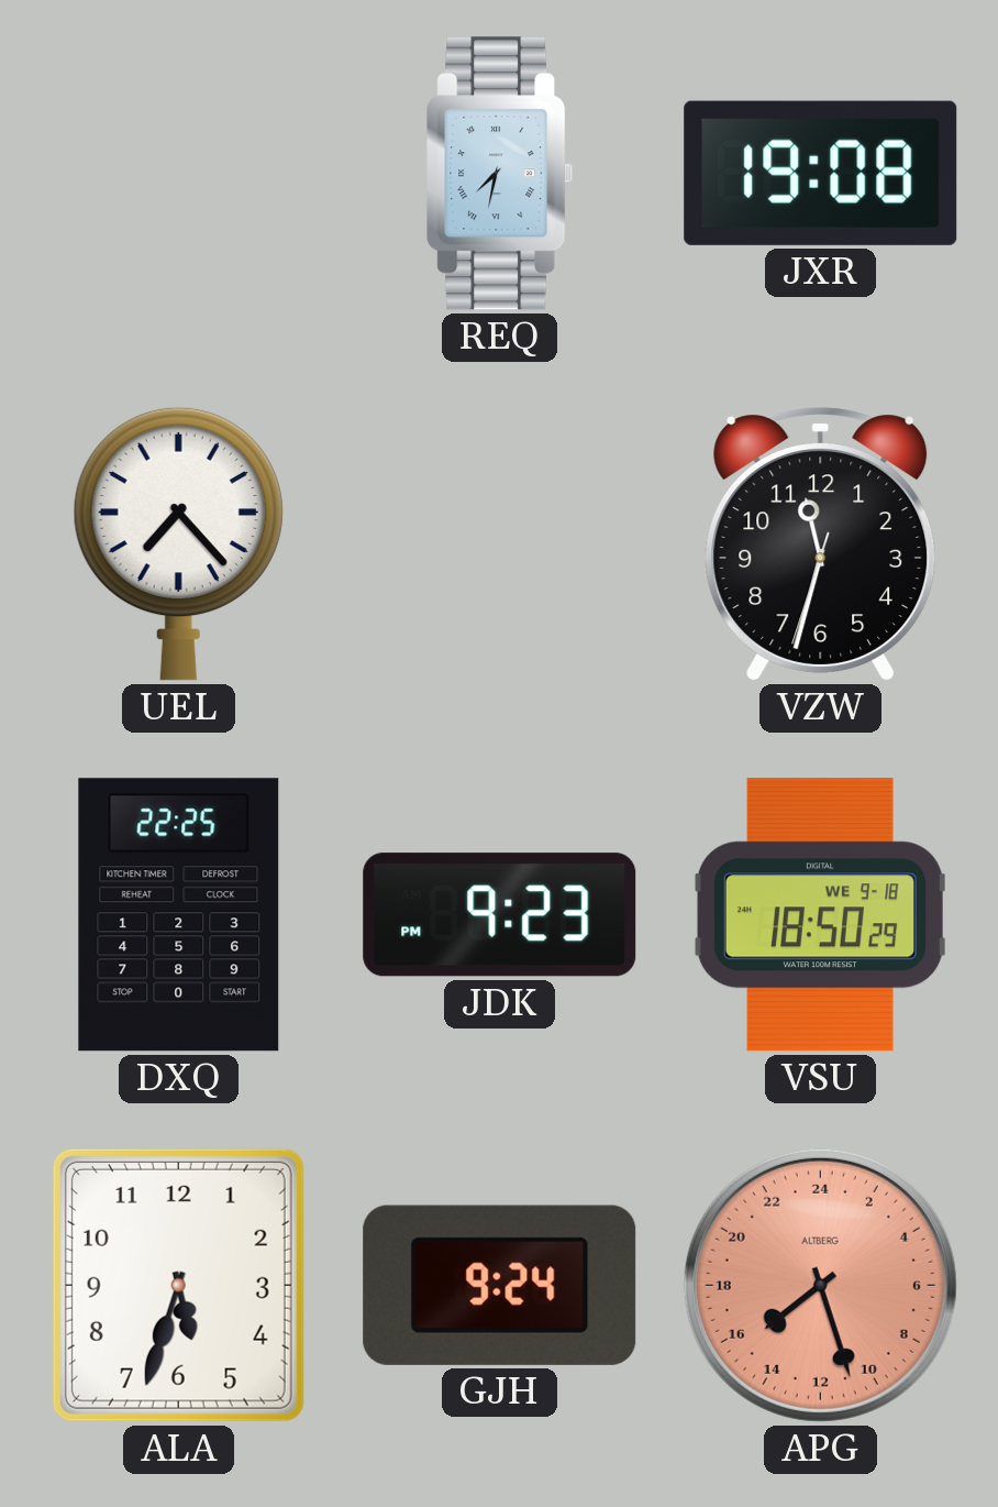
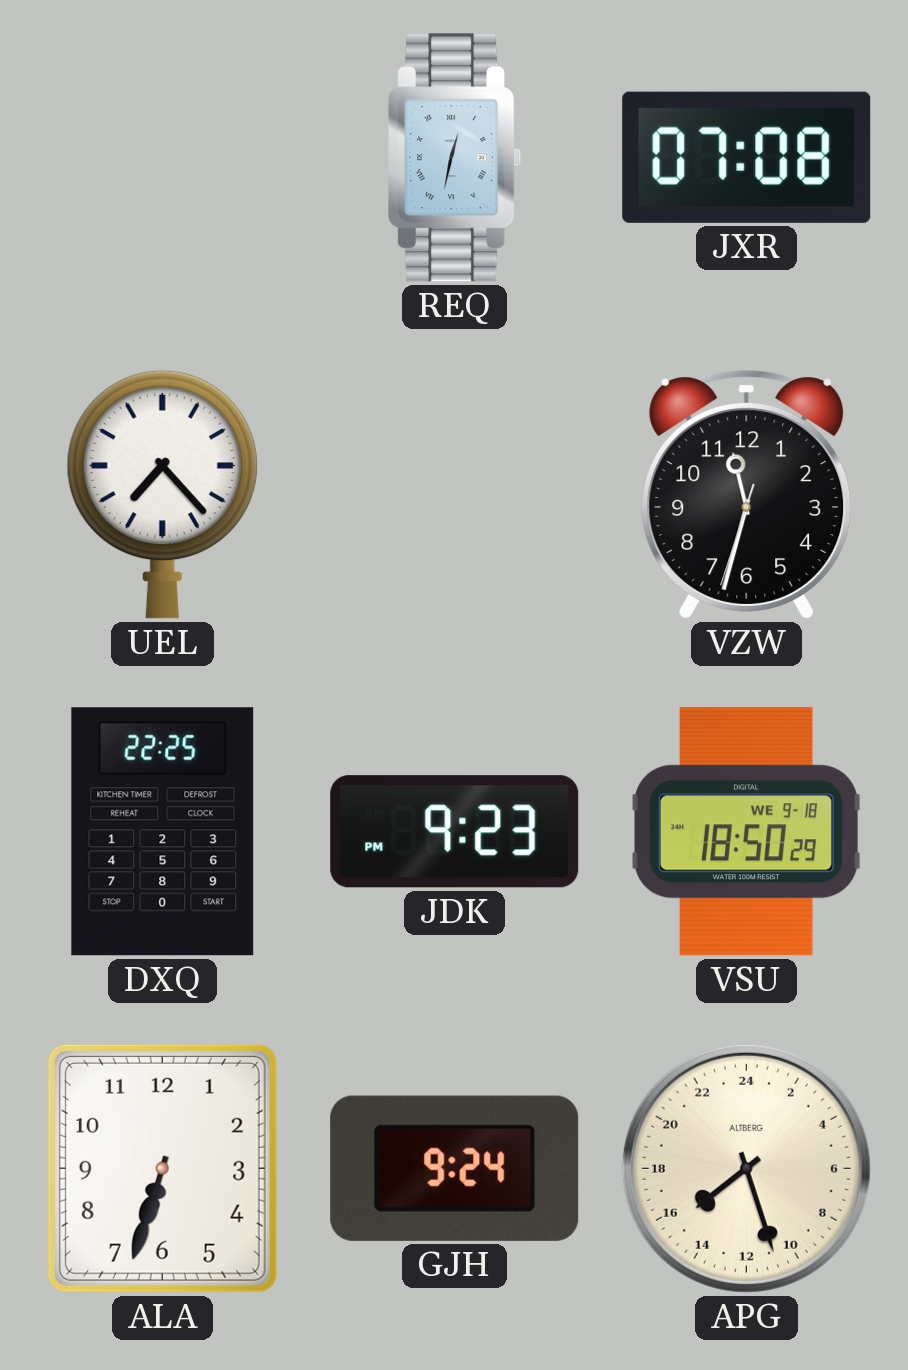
REQ: 7:32 -> 12:32 (455, 158)
JXR: 19:08 -> 07:08 (747, 157)
ALA: 5:33 -> 6:33 (162, 1168)
APG dial: salmon -> cream (746, 1168)
